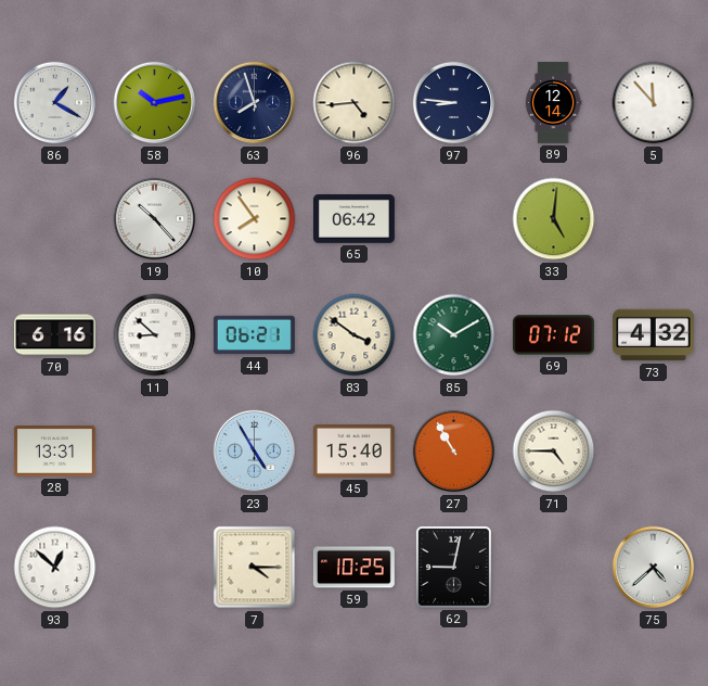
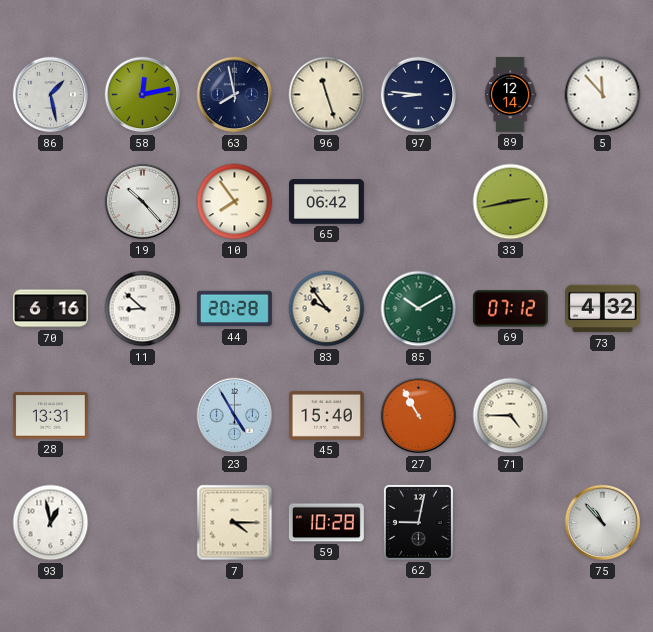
86: 1:20 -> 1:28 (51, 95)
58: 10:13 -> 12:13 (143, 95)
63: 7:57 -> 7:58 (235, 95)
96: 4:44 -> 11:27 (327, 95)
33: 5:01 -> 2:43 (511, 202)
44: 06:21 -> 20:28 (234, 309)
83: 3:51 -> 9:54 (327, 309)
93: 12:52 -> 12:58 (51, 523)
59: 10:25 -> 10:28 (326, 523)
75: 4:38 -> 10:53 (603, 523)
